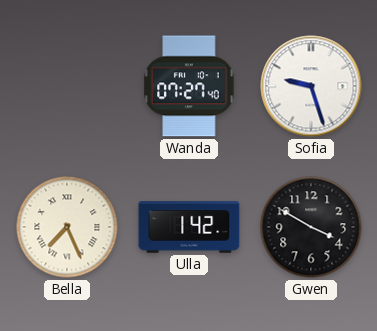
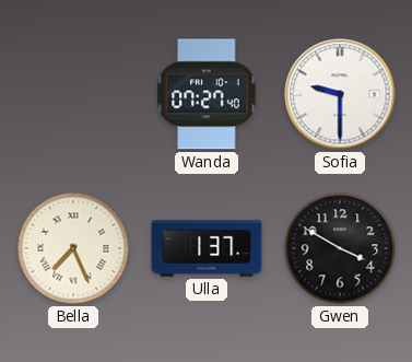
Sofia: 9:27 -> 9:30 (340, 94)
Ulla: 1:42 -> 1:37 (207, 248)
